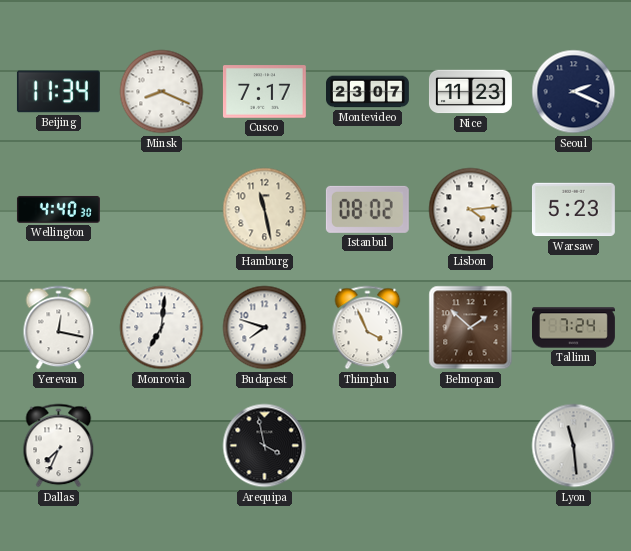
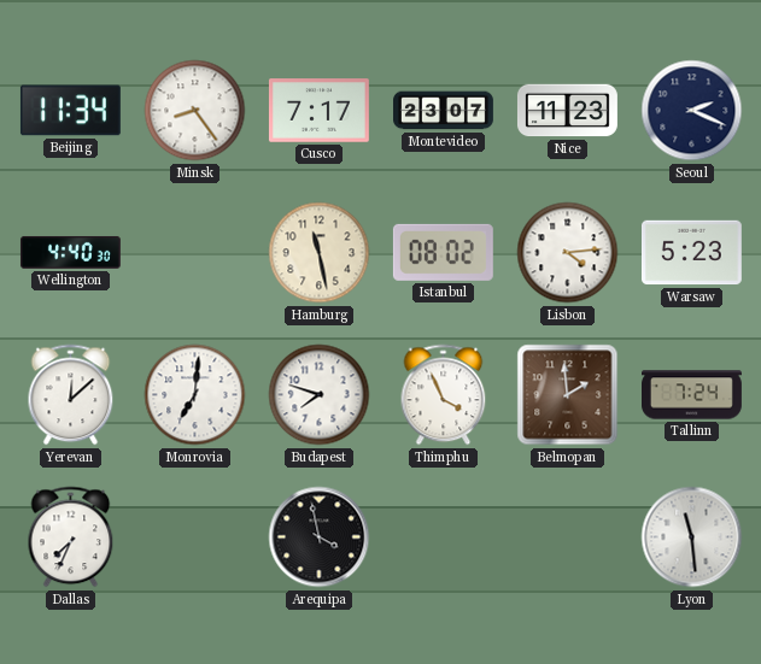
Minsk: 8:19 -> 8:24 (195, 111)
Yerevan: 12:17 -> 12:08 (71, 395)
Belmopan: 1:52 -> 1:59 (568, 395)
